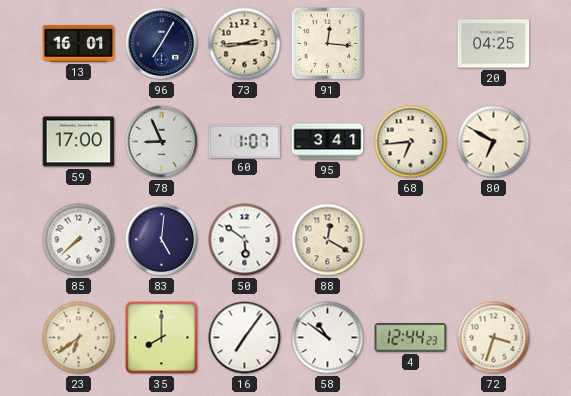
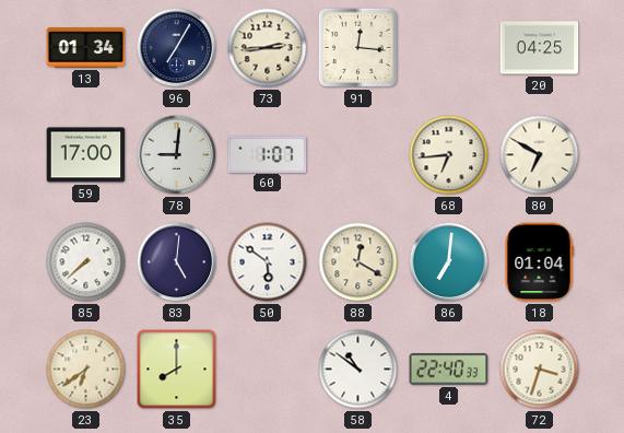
13: 16:01 -> 01:34 (86, 48)
78: 8:56 -> 9:01 (177, 155)
95: 3:41 -> none (328, 142)
86: none -> 7:01 (449, 262)
18: none -> 01:04 (539, 262)
16: 7:06 -> none (245, 338)
4: 12:44 -> 22:40 (449, 370)
